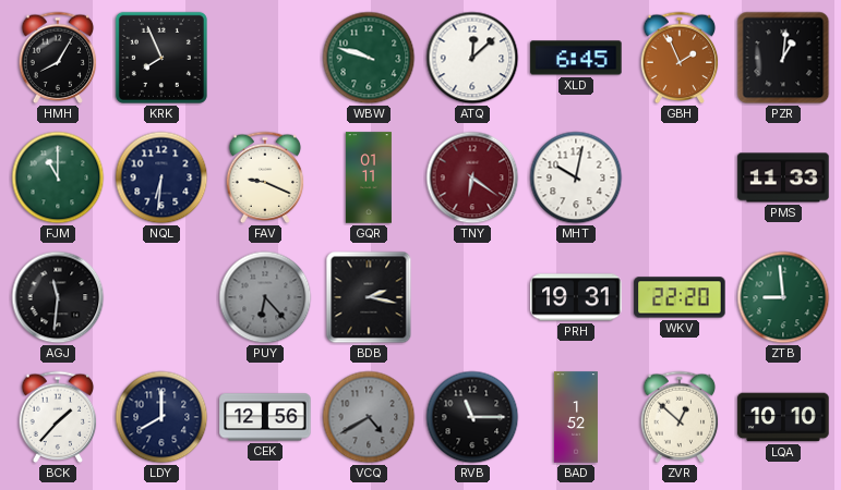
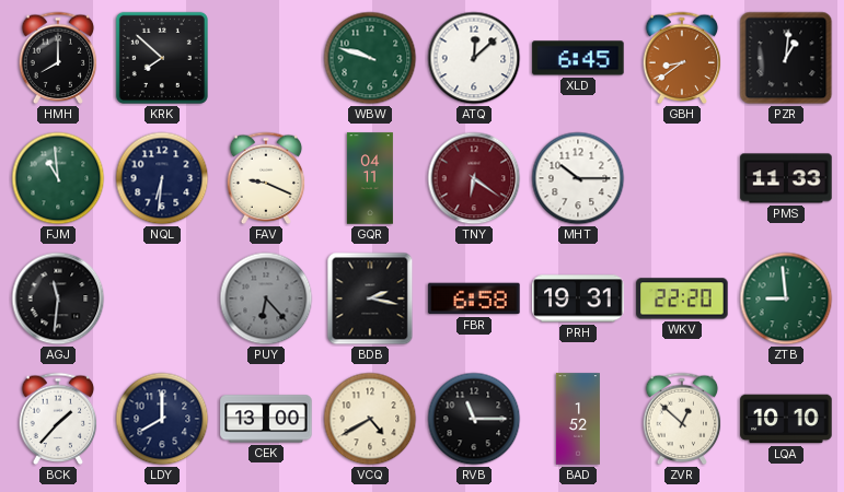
HMH: 8:05 -> 8:00 (58, 58)
KRK: 7:56 -> 7:52 (162, 58)
GBH: 1:56 -> 8:39 (682, 58)
FJM: 11:00 -> 10:59 (58, 178)
GQR: 01:11 -> 04:11 (370, 178)
MHT: 10:02 -> 10:15 (578, 178)
FBR: none -> 6:58 (474, 298)
CEK: 12:56 -> 13:00 (266, 419)
VCQ dial: grey -> cream (370, 419)
